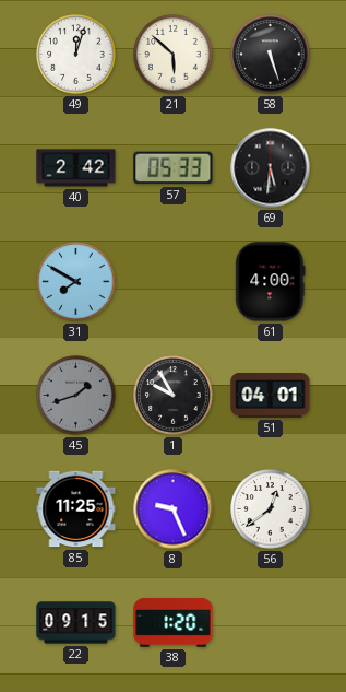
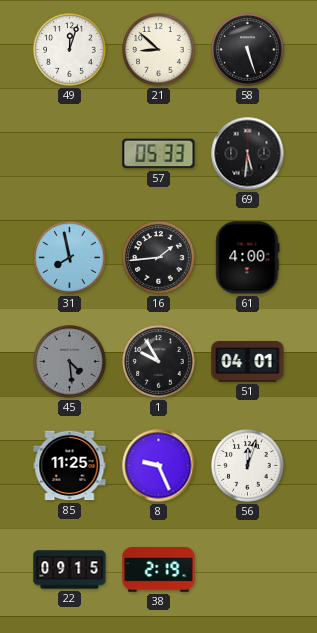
21: 5:52 -> 8:52 (159, 50)
40: 2:42 -> none (76, 168)
31: 7:50 -> 7:58 (70, 258)
16: none -> 1:44 (159, 258)
45: 1:42 -> 4:29 (70, 362)
56: 12:39 -> 12:03 (248, 466)
38: 1:20 -> 2:19 (159, 570)
